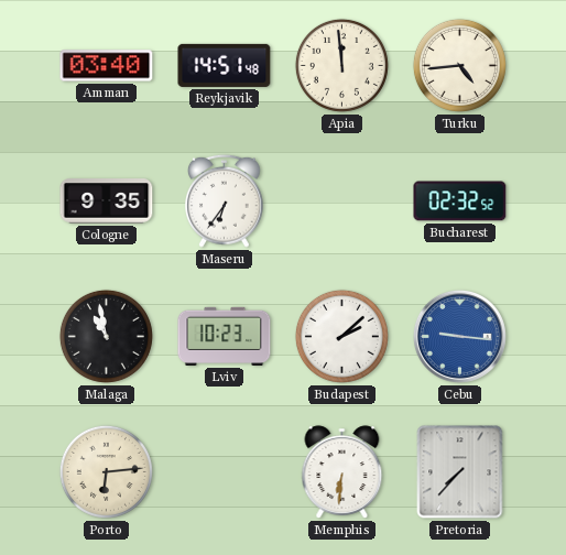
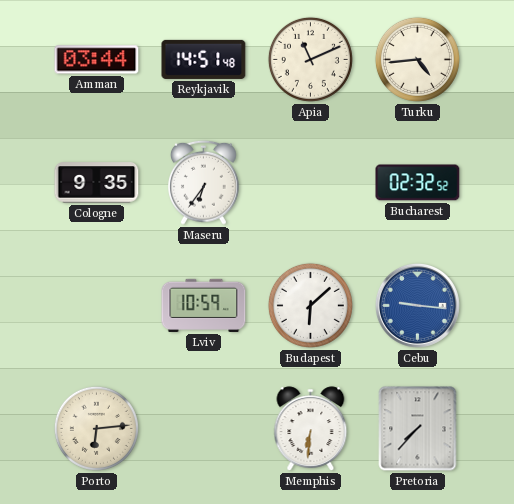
Amman: 03:40 -> 03:44 (97, 60)
Apia: 11:59 -> 11:11 (310, 59)
Malaga: 10:58 -> none (106, 336)
Lviv: 10:23 -> 10:59 (204, 305)
Budapest: 2:08 -> 6:08 (310, 305)
